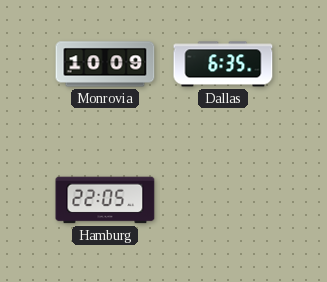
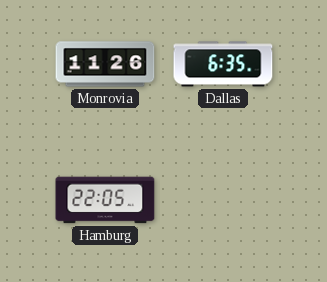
Monrovia: 10:09 -> 11:26 (105, 64)
